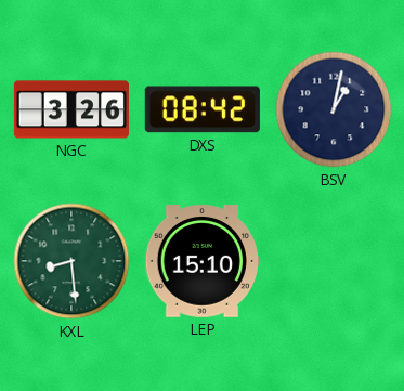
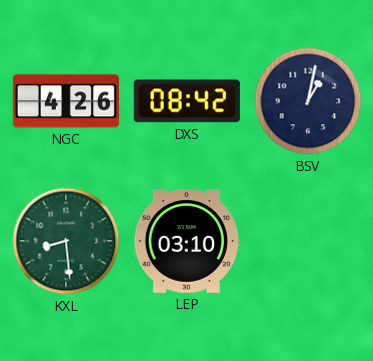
NGC: 3:26 -> 4:26 (66, 101)
LEP: 15:10 -> 03:10 (187, 241)
